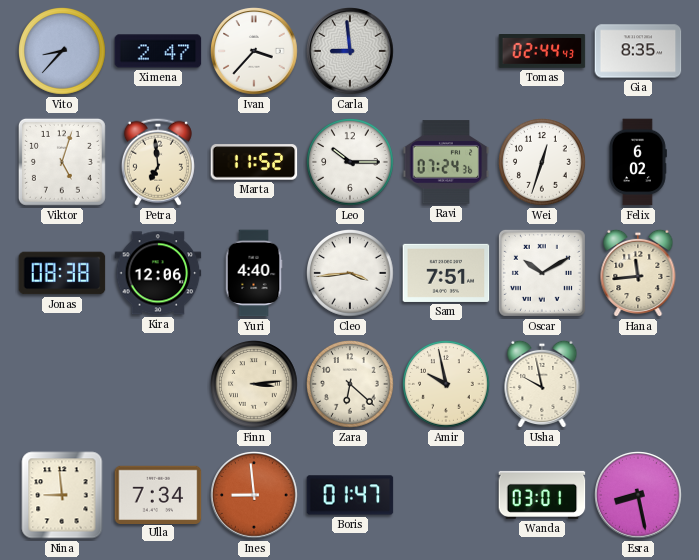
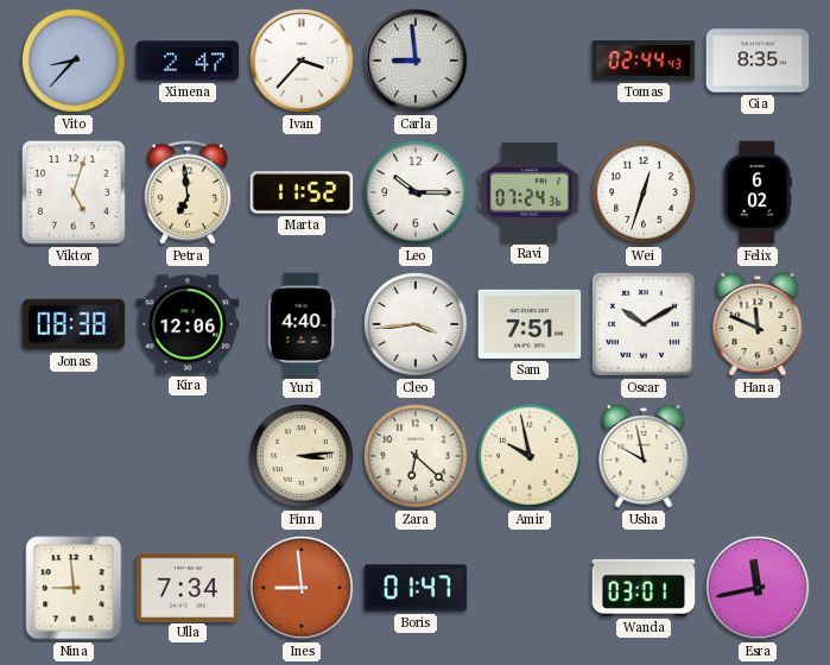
Hana: 11:44 -> 11:49 (758, 324)
Esra: 8:28 -> 11:43 (758, 588)
